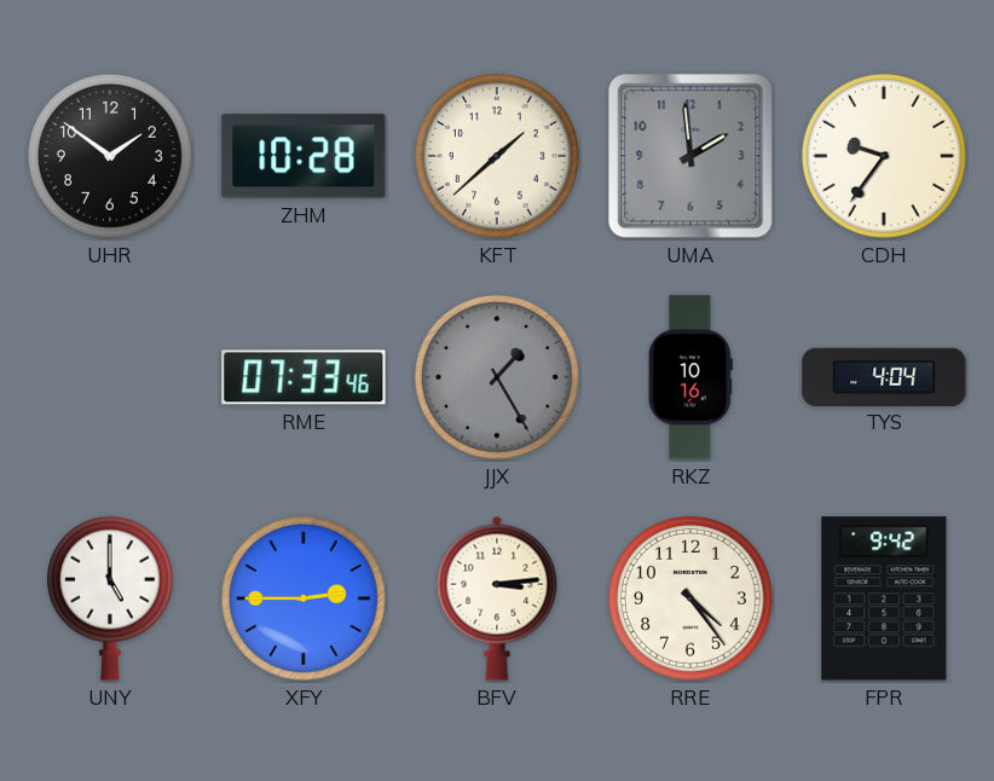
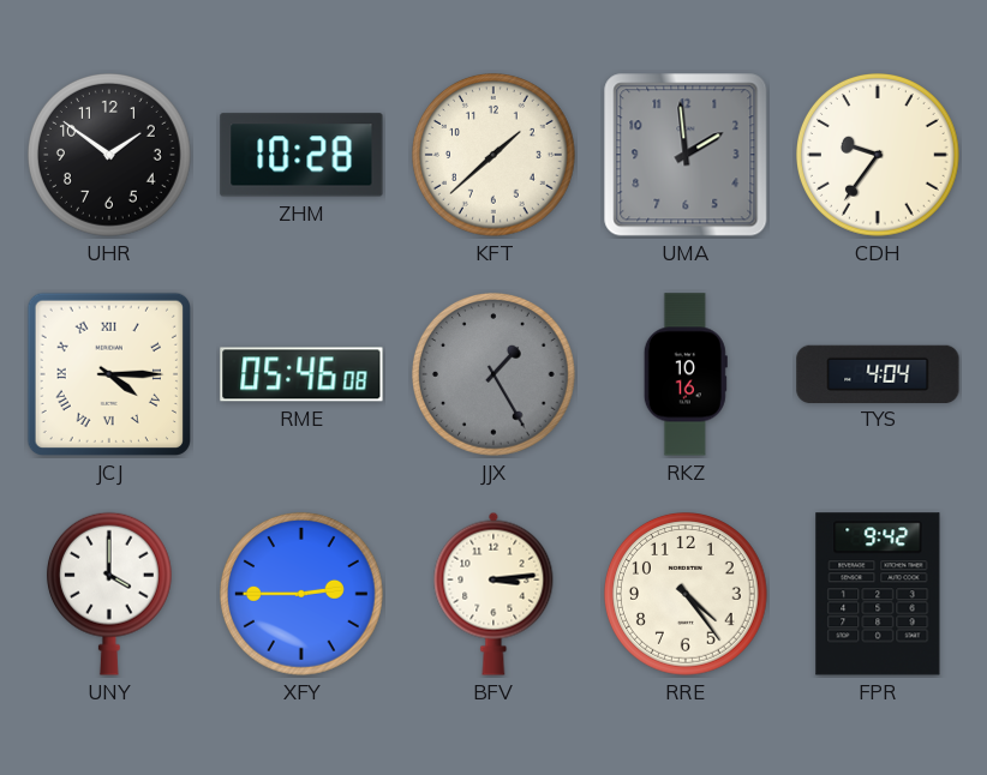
JCJ: none -> 4:15 (109, 374)
RME: 07:33 -> 05:46 (301, 374)
UNY: 5:00 -> 4:00 (109, 594)
